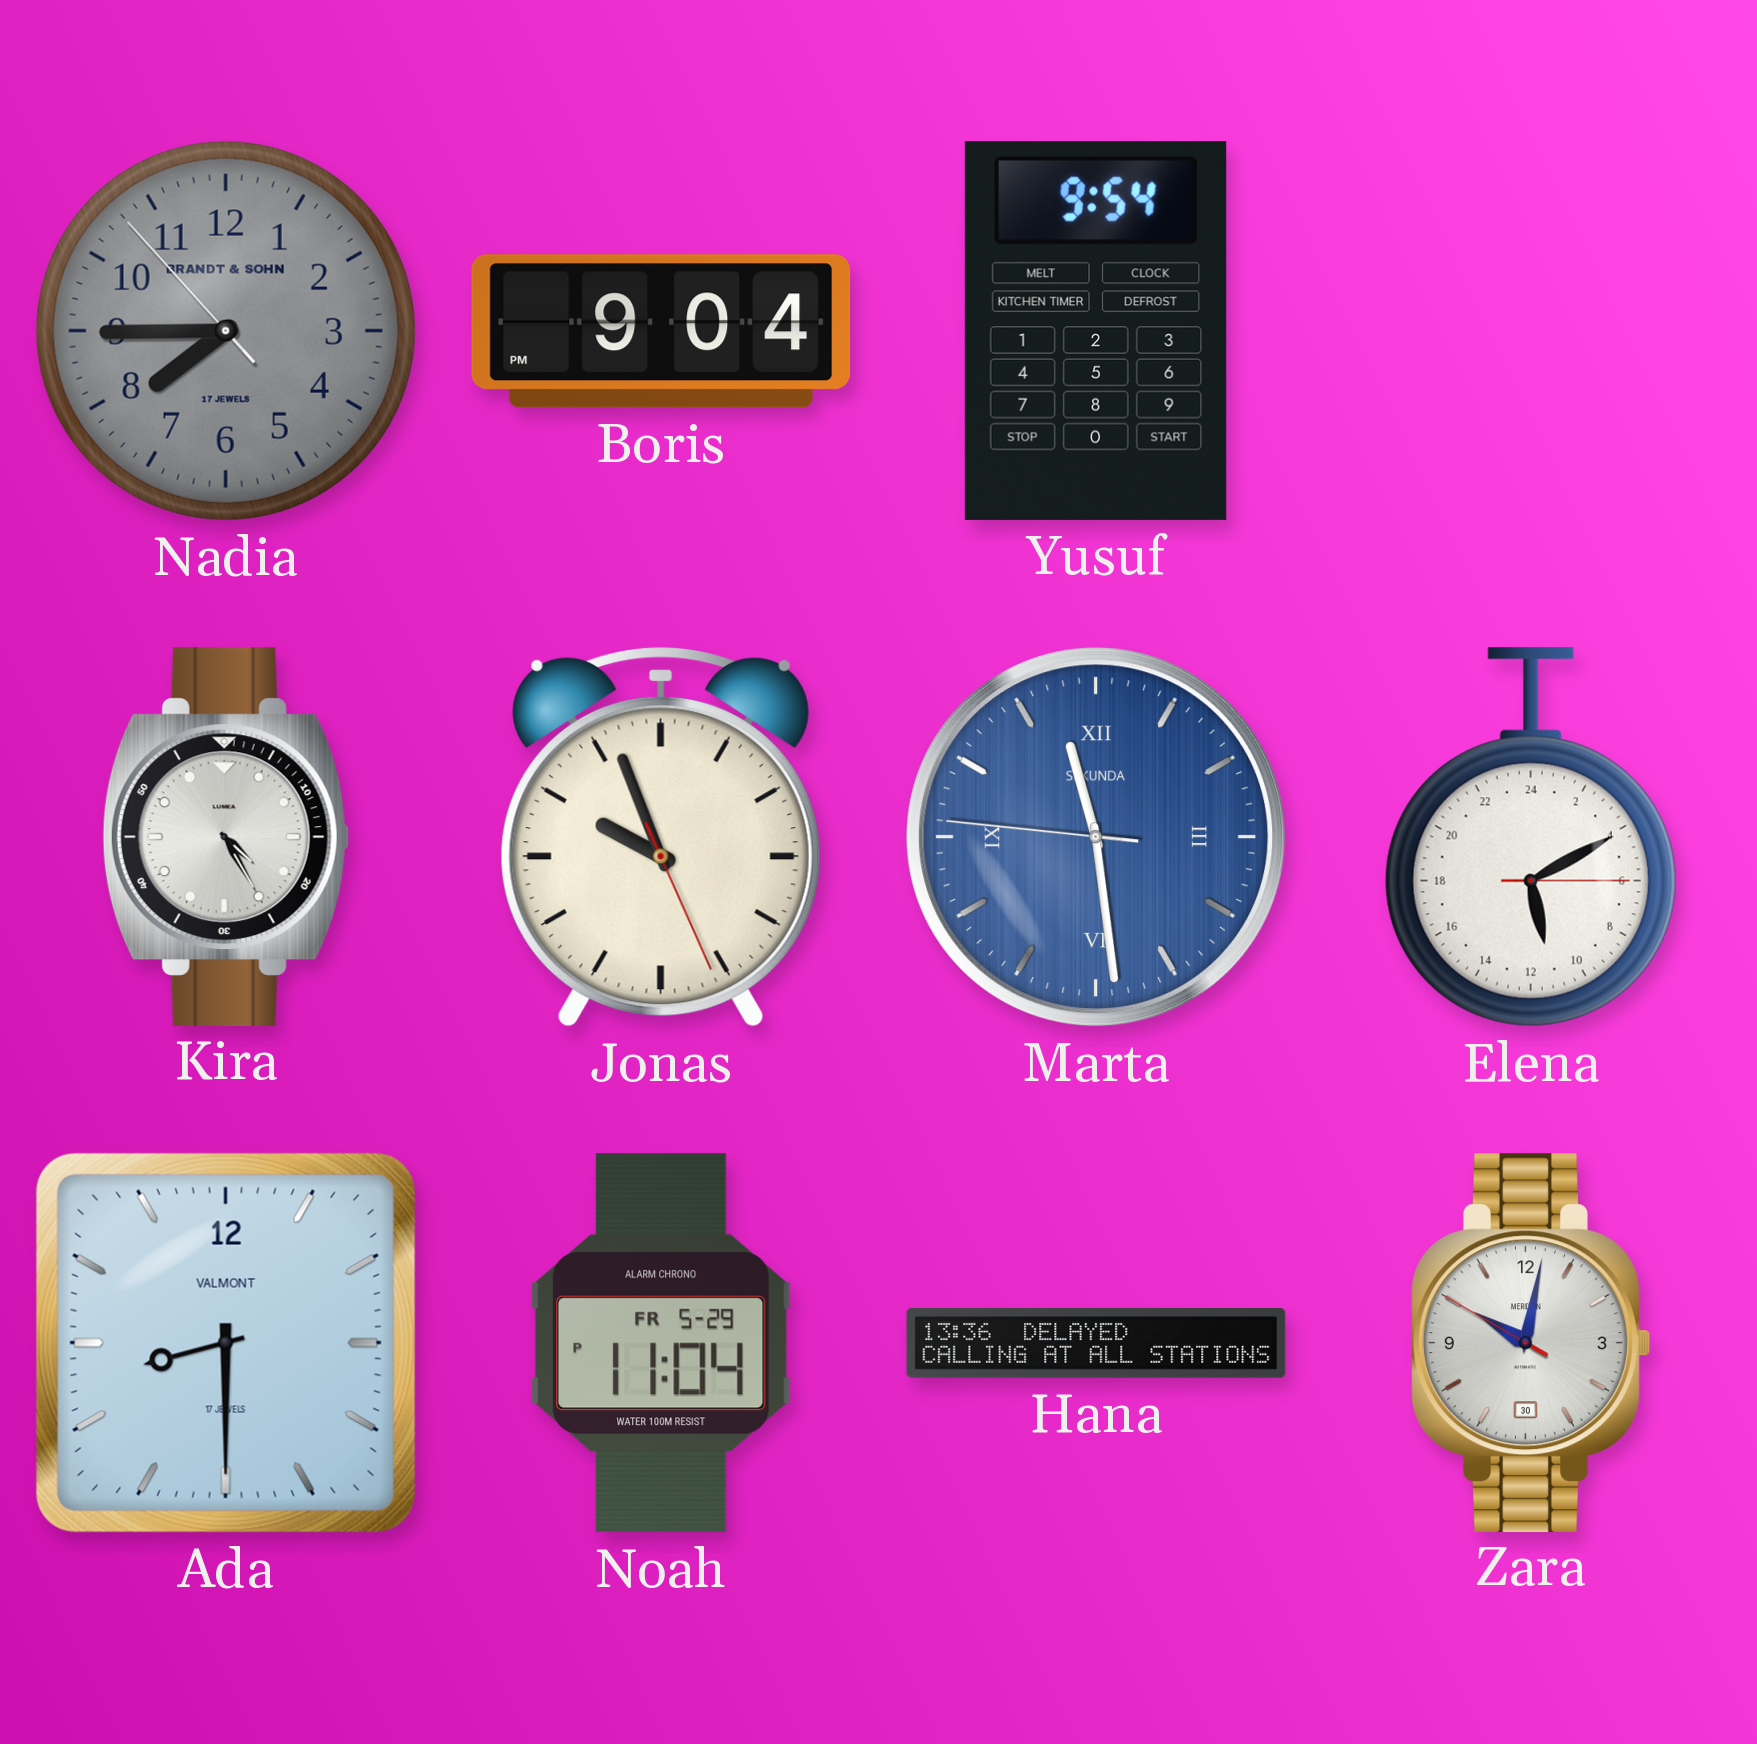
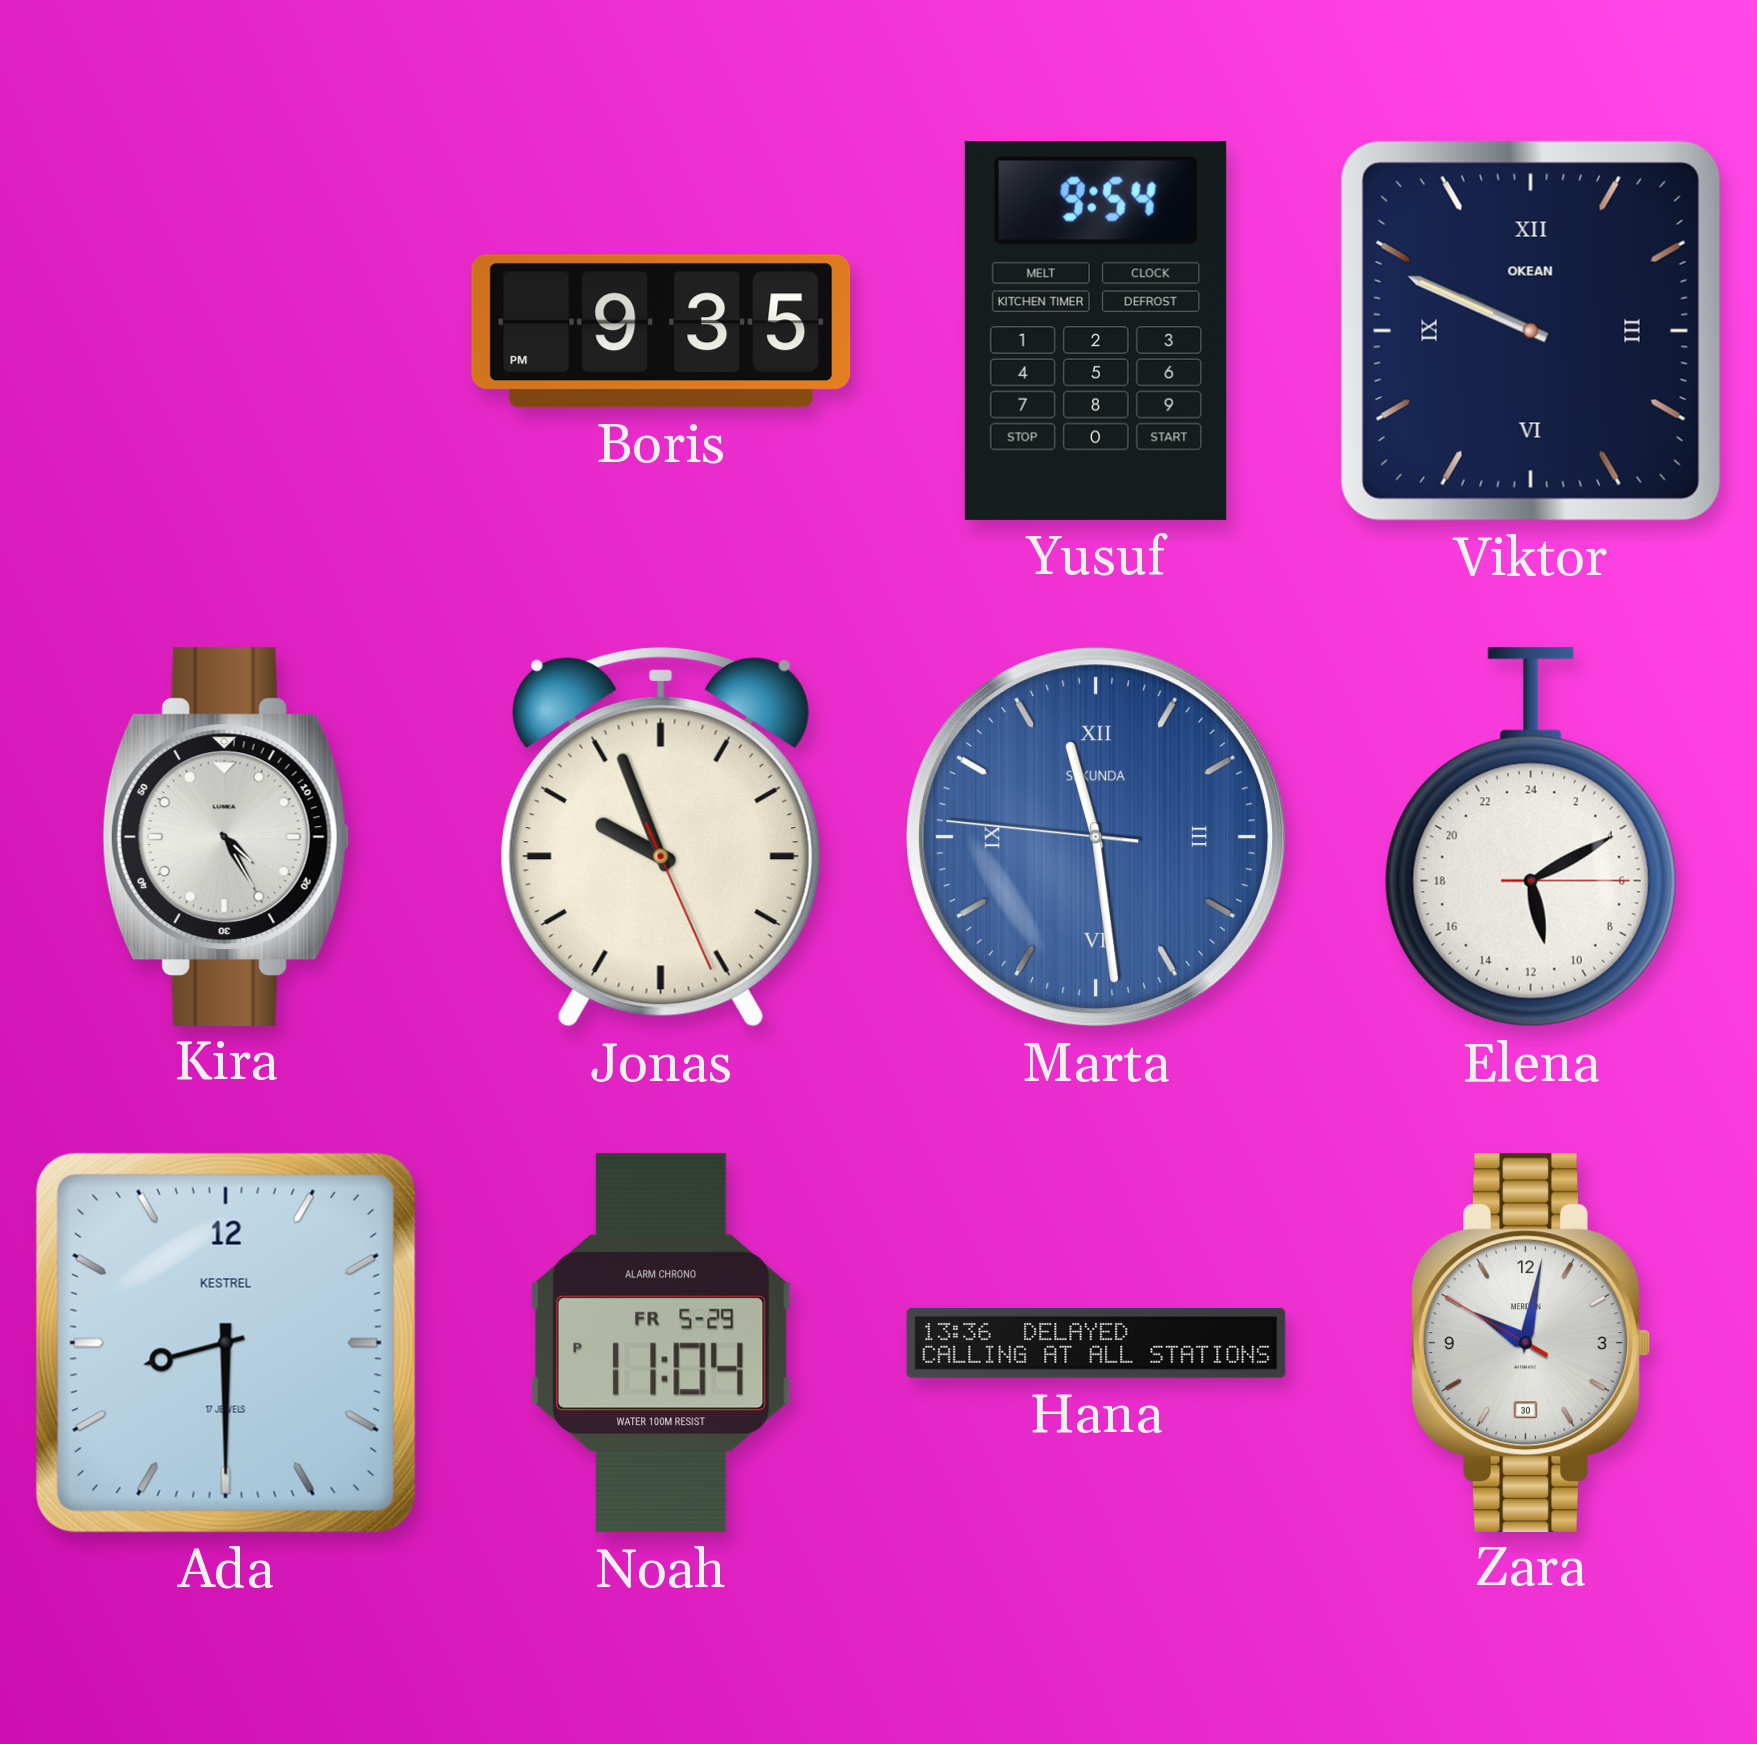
Nadia: 7:44 -> none (226, 331)
Boris: 9:04 -> 9:35 (661, 331)
Viktor: none -> 9:49 (1531, 331)
Ada brand: VALMONT -> KESTREL (226, 1343)
